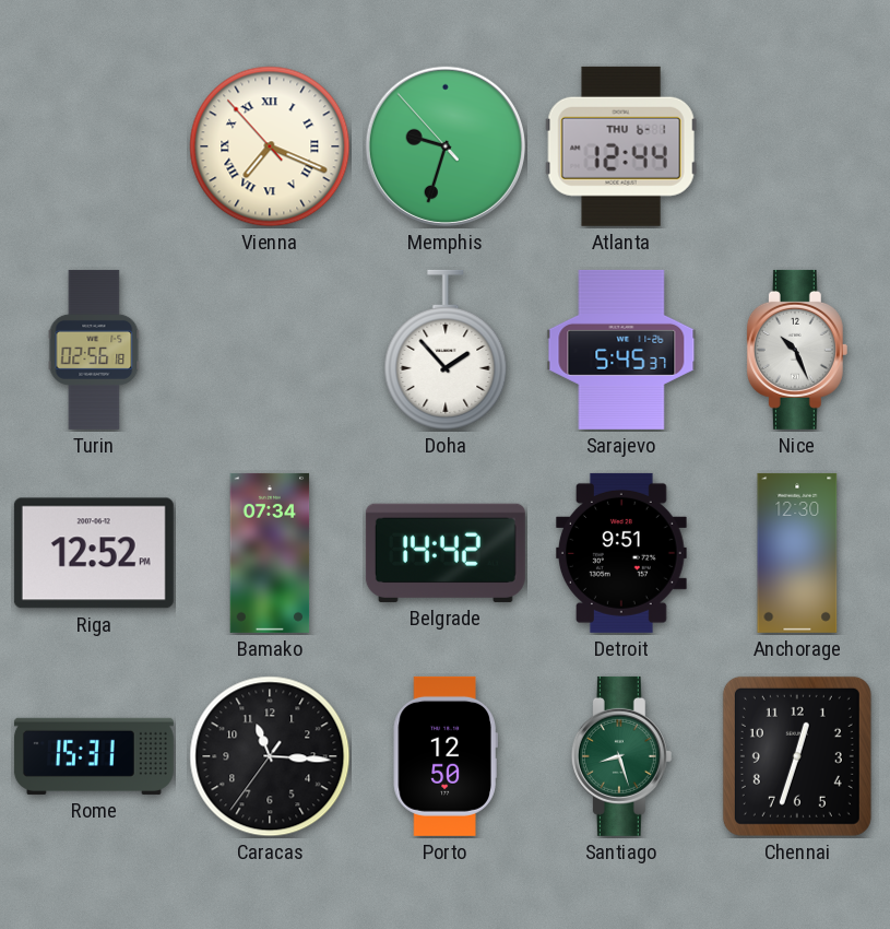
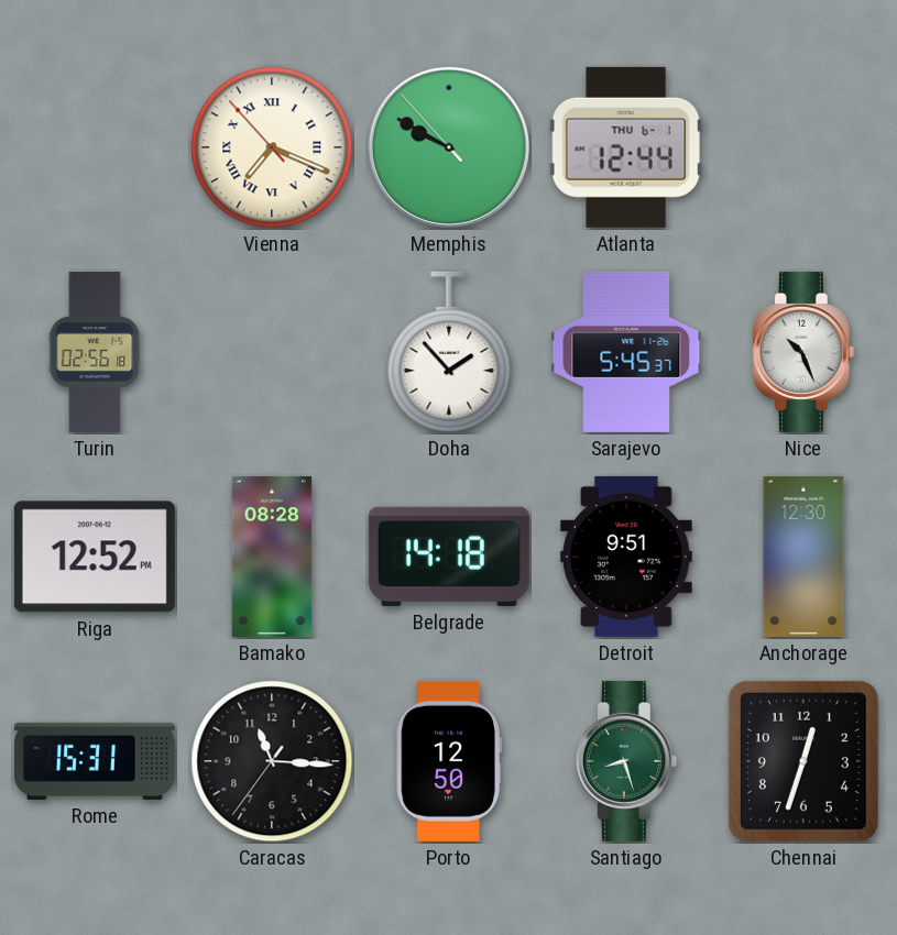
Memphis: 9:32 -> 9:49 (449, 147)
Bamako: 07:34 -> 08:28 (272, 557)
Belgrade: 14:42 -> 14:18 (449, 557)
